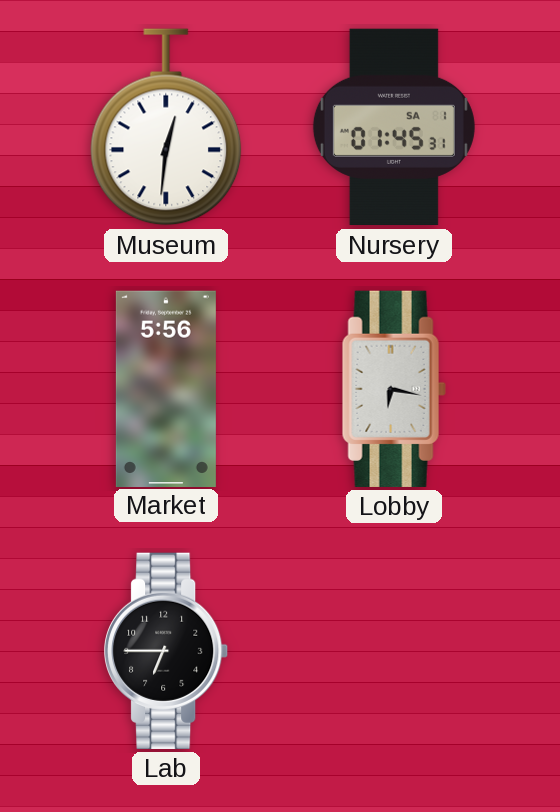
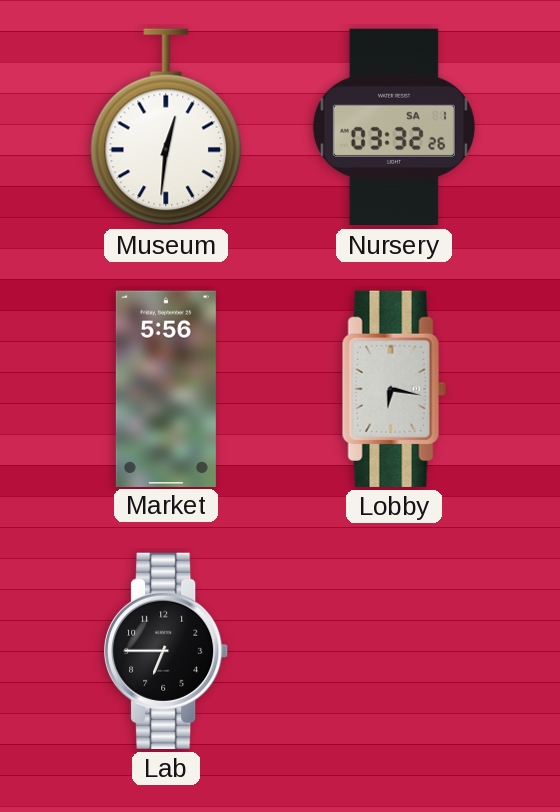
Nursery: 01:45 -> 03:32 (394, 127)
